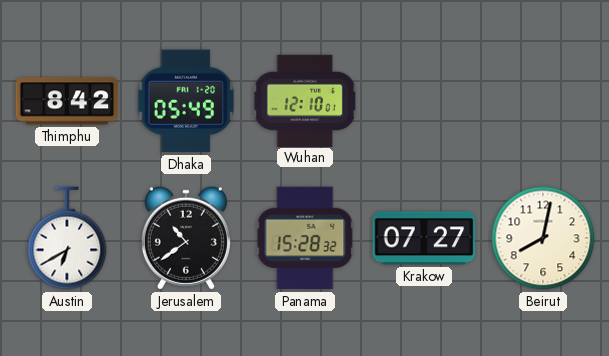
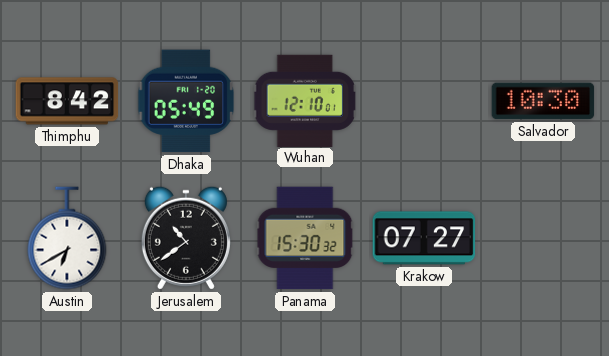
Salvador: none -> 10:30 (543, 101)
Panama: 15:28 -> 15:30 (305, 238)
Beirut: 8:02 -> none (543, 238)
